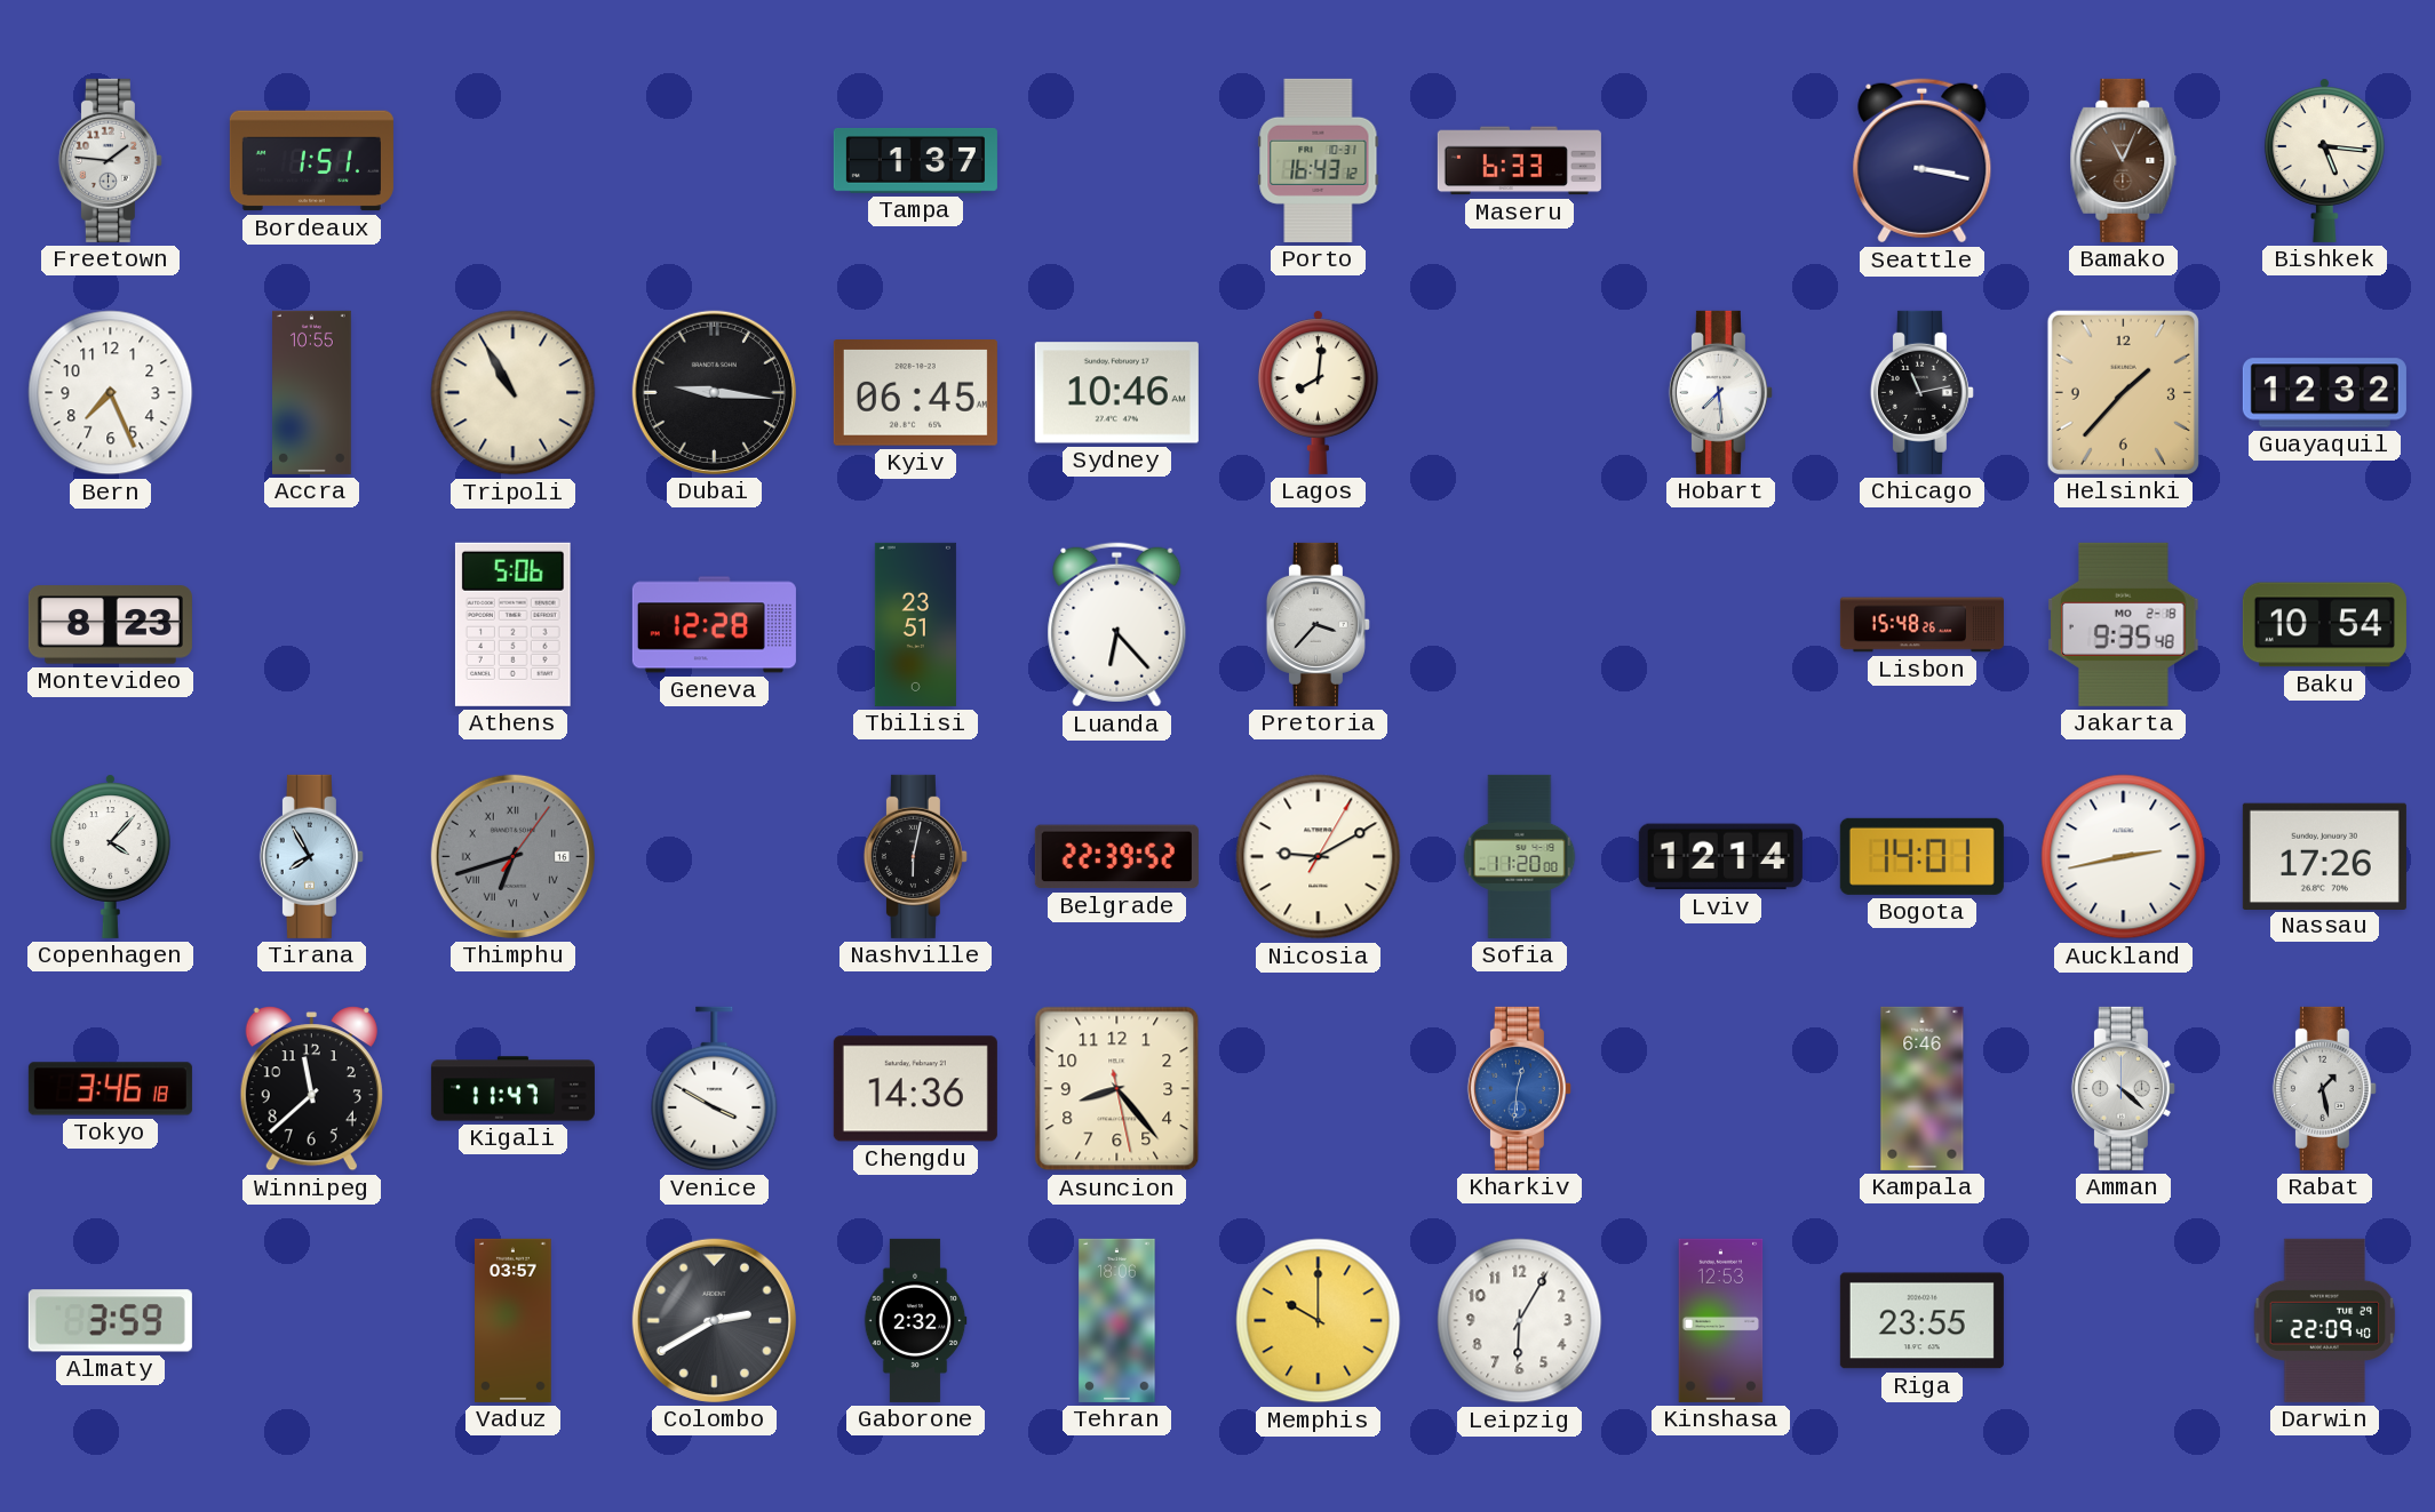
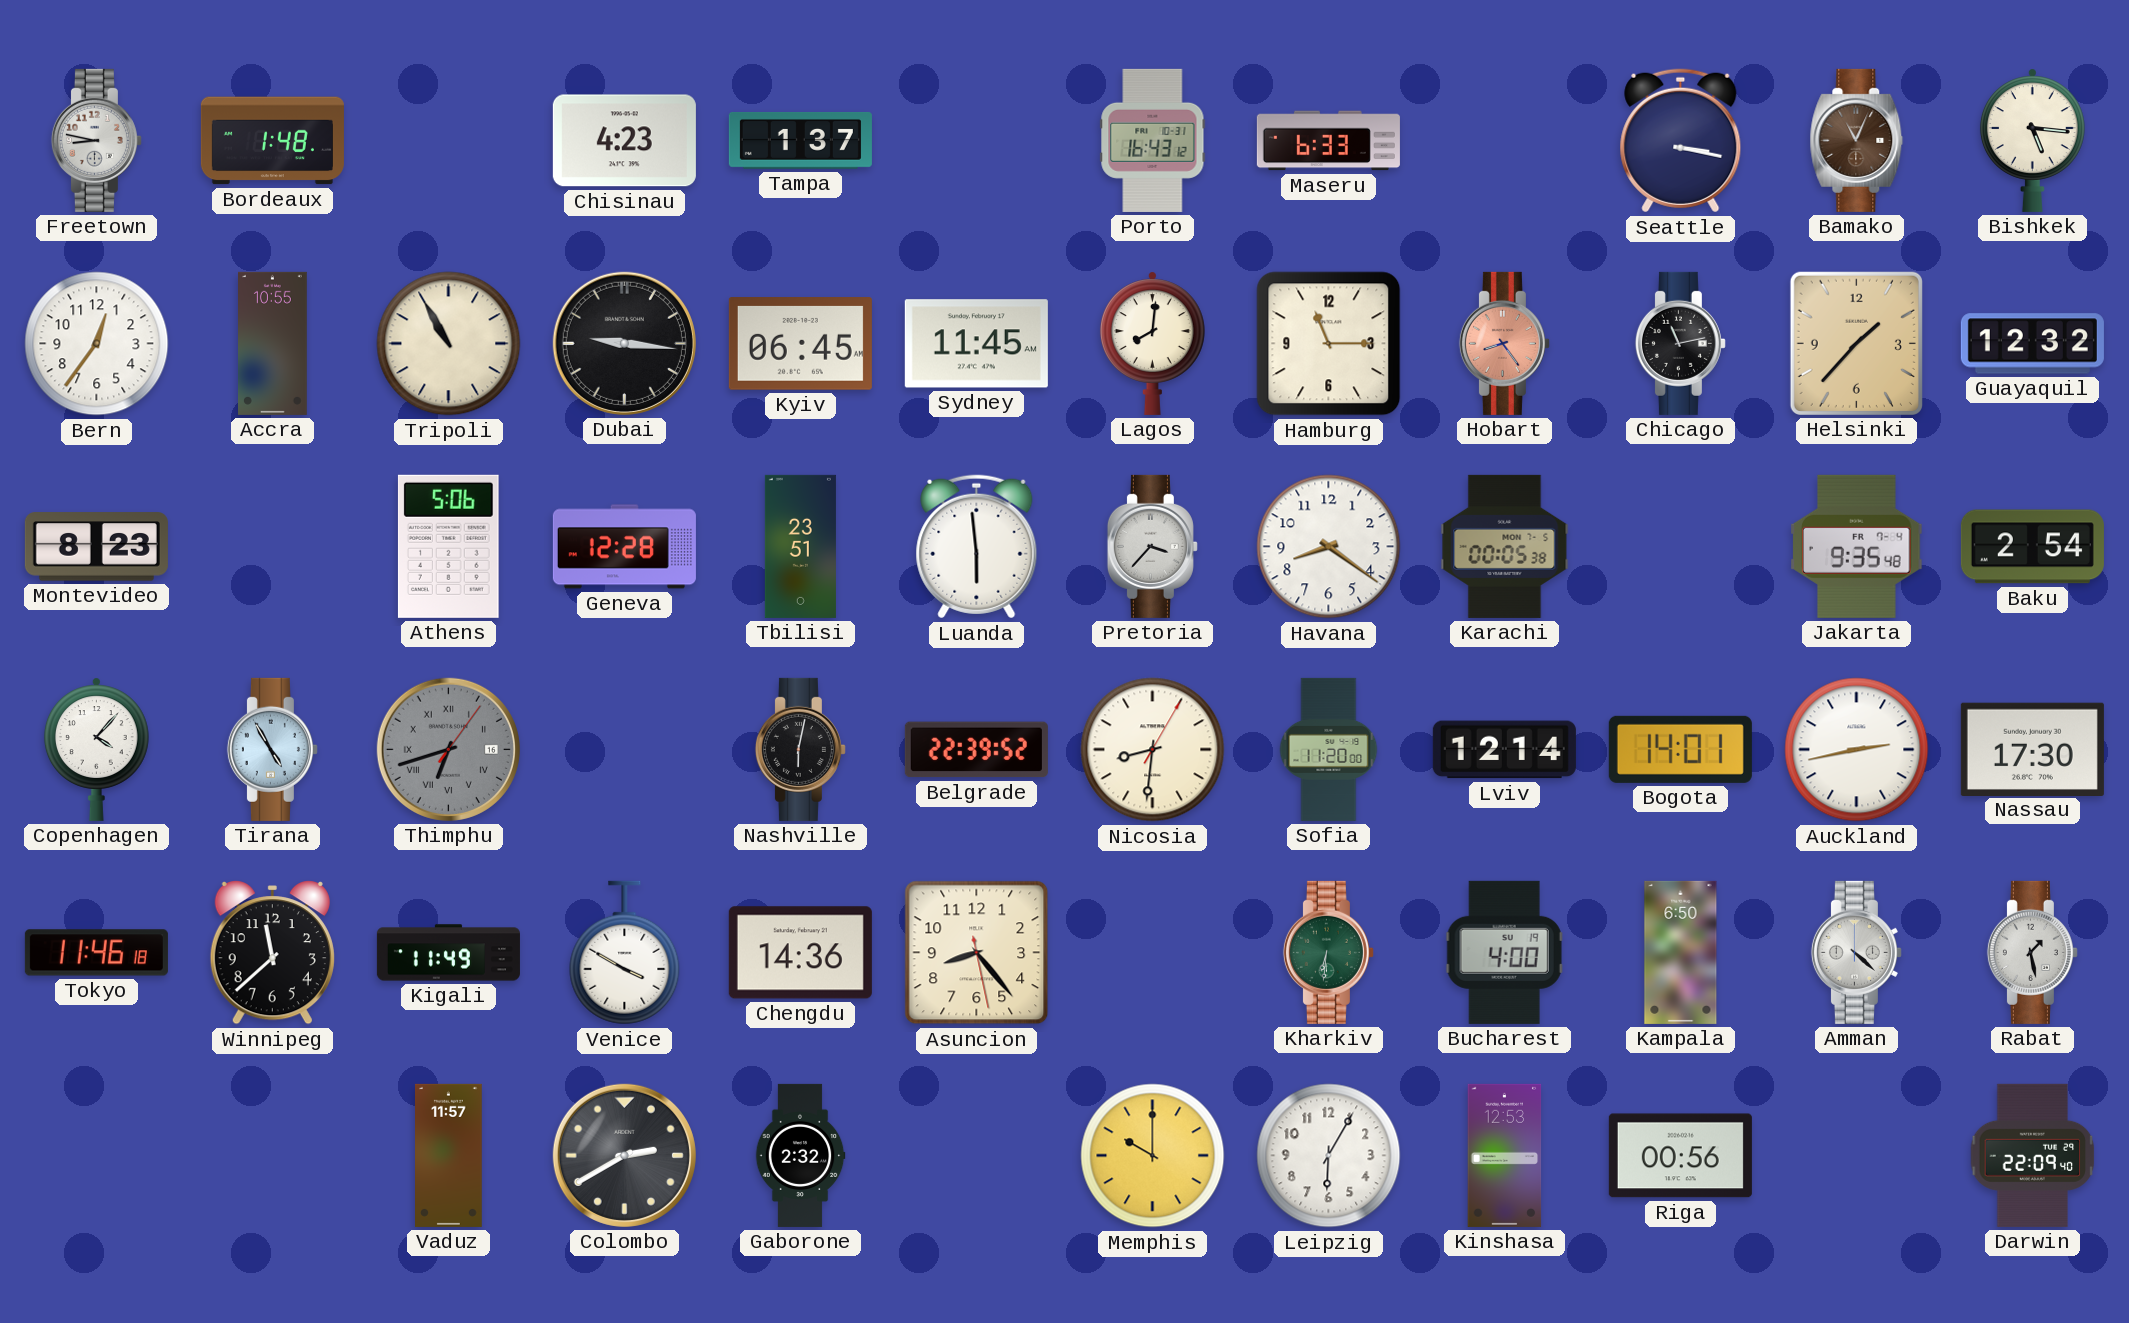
Freetown: 1:46 -> 8:47 (96, 140)
Bordeaux: 1:51 -> 1:48 (272, 141)
Chisinau: none -> 4:23 (624, 141)
Bern: 7:26 -> 12:36 (97, 344)
Sydney: 10:46 -> 11:45 (976, 344)
Hamburg: none -> 11:15 (1329, 344)
Hobart: 7:29 -> 8:24 (1504, 343)
Hobart dial: white -> salmon (1504, 343)
Luanda: 6:23 -> 5:59 (977, 547)
Havana: none -> 8:21 (1329, 547)
Karachi: none -> 00:05 (1505, 546)
Lisbon: 15:48 -> none (1921, 625)
Jakarta date: MO 2-18 -> FR 7-4 (1857, 546)
Baku: 10:54 -> 2:54 (2032, 547)
Tirana: 7:55 -> 4:55 (272, 749)
Nicosia: 9:10 -> 8:31 (1153, 750)
Nassau: 17:26 -> 17:30 (2032, 749)
Tokyo: 3:46 -> 11:46 (96, 953)
Kigali: 11:47 -> 11:49 (448, 953)
Kharkiv: 12:31 -> 6:31 (1328, 952)
Kharkiv dial: blue -> green (1328, 952)
Bucharest: none -> 4:00 (1504, 952)
Kampala: 6:46 -> 6:50 (1681, 952)
Almaty: 3:59 -> none (110, 1321)
Vaduz: 03:57 -> 11:57 (449, 1155)
Tehran: 18:06 -> none (1117, 1320)
Riga: 23:55 -> 00:56 (1680, 1156)
